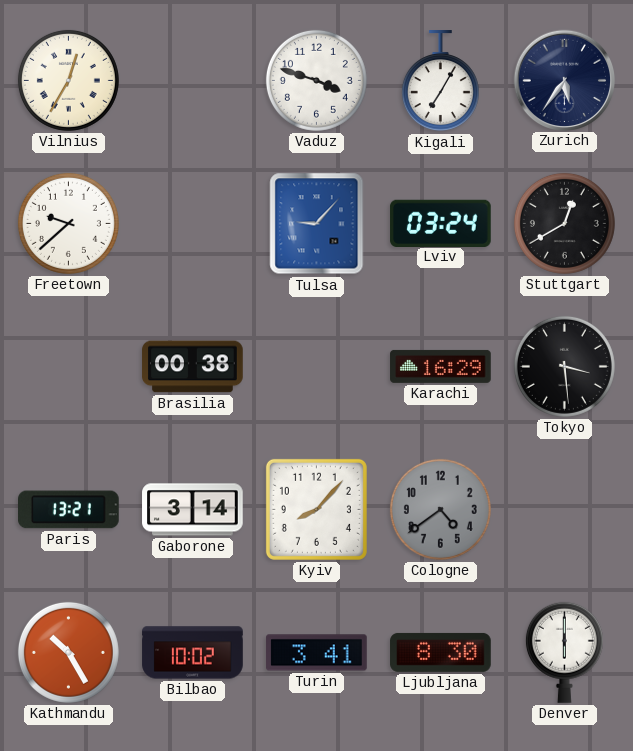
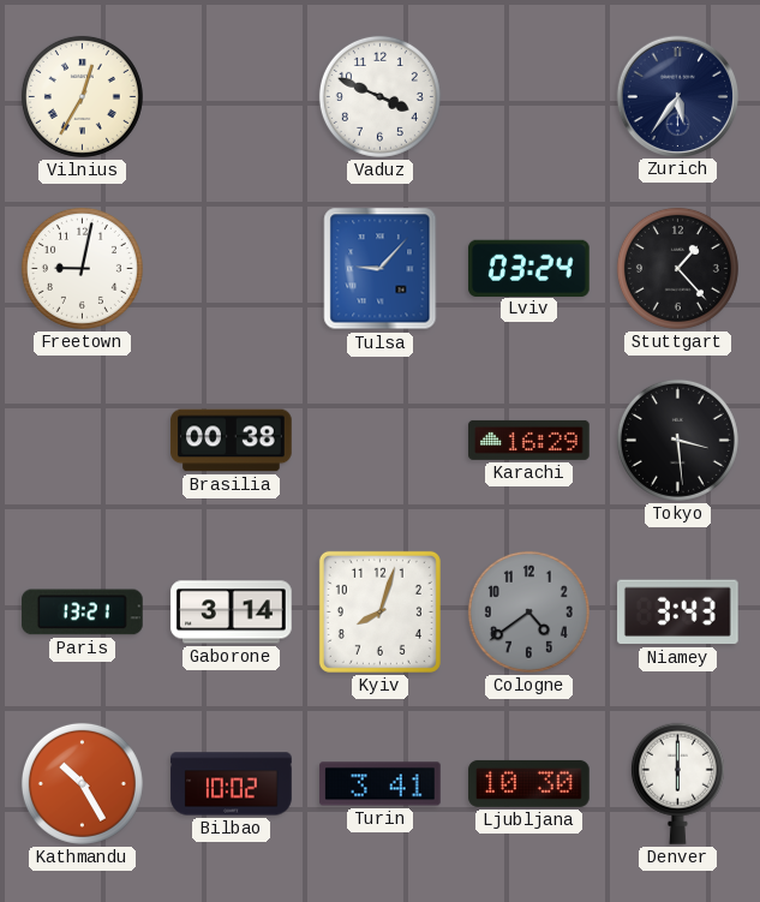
Vaduz: 3:48 -> 3:49 (379, 96)
Kigali: 7:05 -> none (440, 81)
Freetown: 9:38 -> 9:02 (82, 268)
Stuttgart: 12:40 -> 1:23 (677, 268)
Kyiv: 8:07 -> 8:03 (379, 611)
Niamey: none -> 3:43 (678, 613)
Ljubljana: 8:30 -> 10:30 (529, 783)
